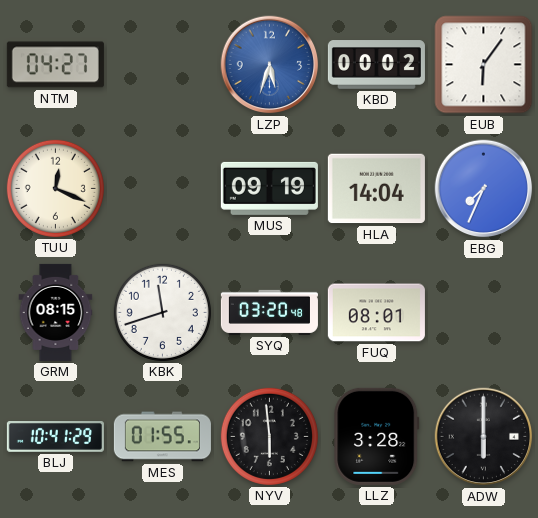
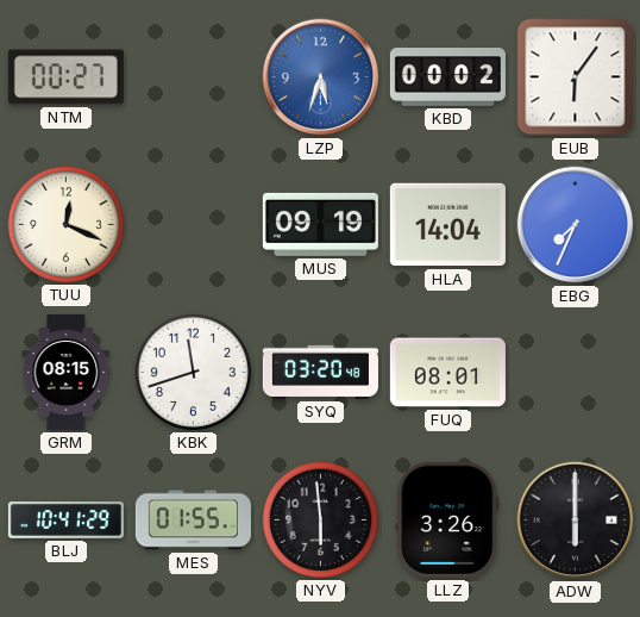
NTM: 04:27 -> 00:27 (65, 77)
LLZ: 3:28 -> 3:26 (448, 519)
